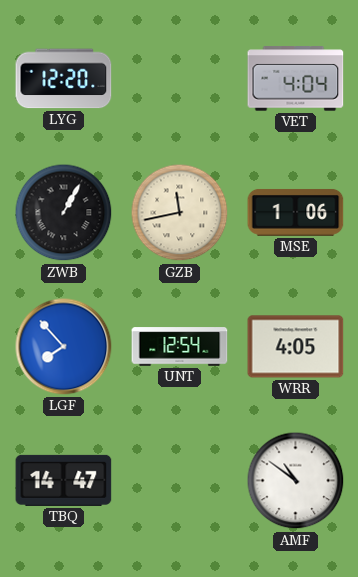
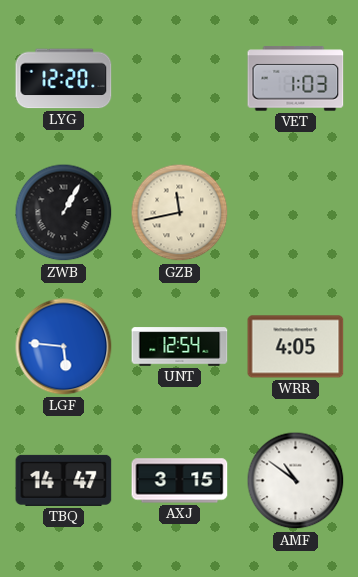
VET: 4:04 -> 1:03 (296, 79)
MSE: 1:06 -> none (296, 213)
LGF: 7:53 -> 5:46 (64, 347)
AXJ: none -> 3:15 (180, 481)
